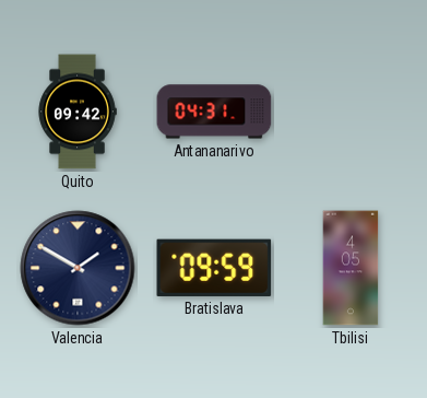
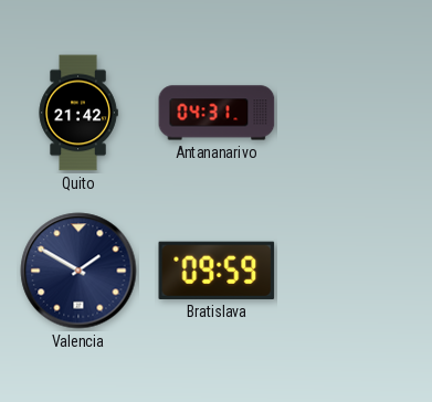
Quito: 09:42 -> 21:42 (78, 113)
Tbilisi: 4:05 -> none (351, 268)
